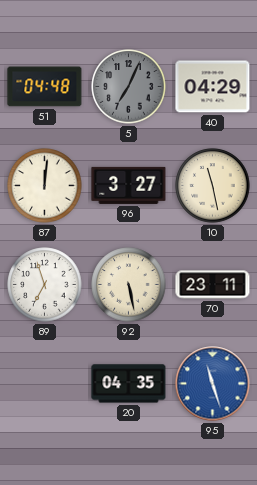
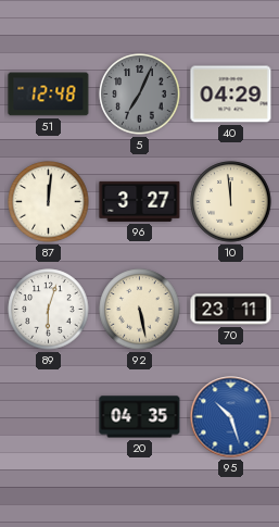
51: 04:48 -> 12:48 (49, 95)
10: 11:28 -> 11:59 (231, 202)
89: 6:57 -> 6:03 (49, 310)
95: 11:27 -> 10:27 (231, 417)
